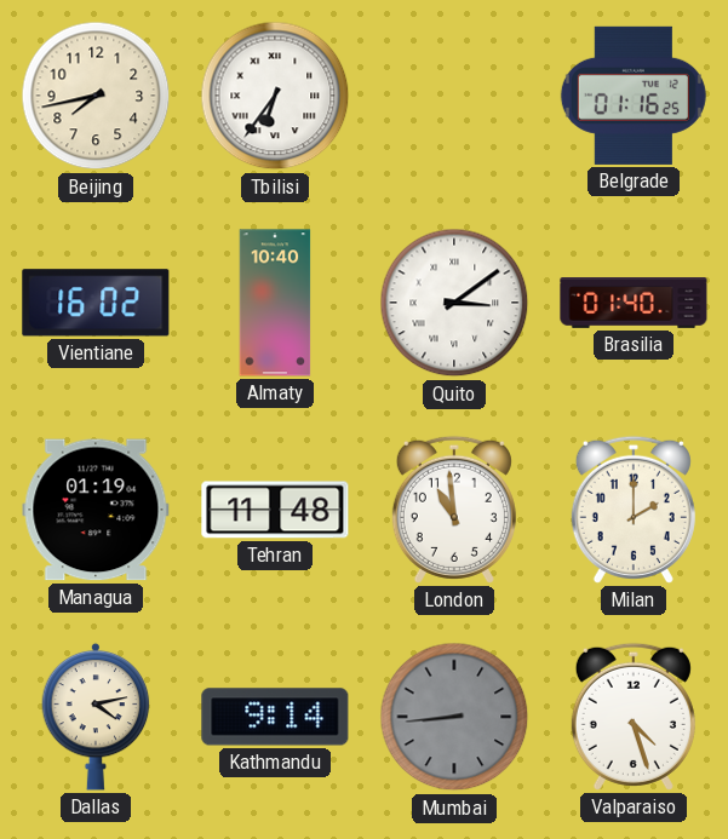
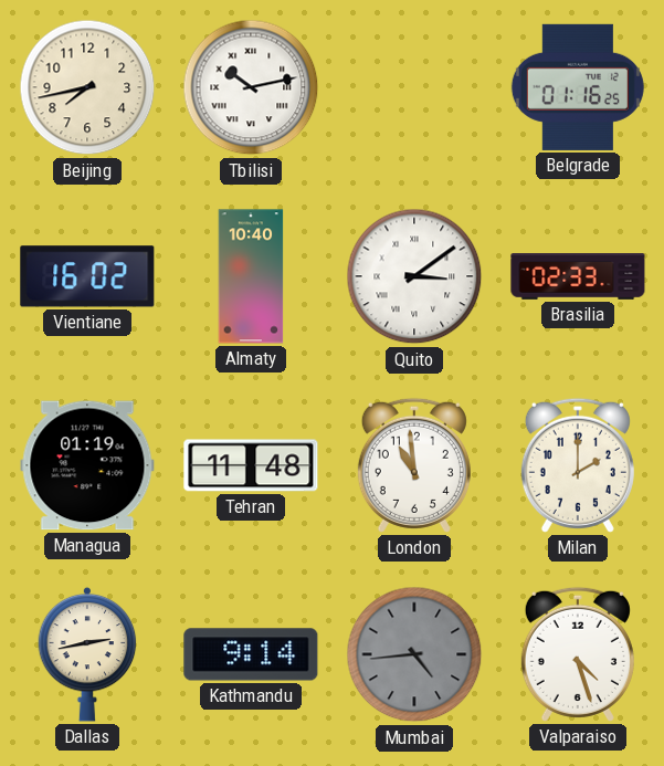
Tbilisi: 6:36 -> 10:13 (251, 87)
Brasilia: 01:40 -> 02:33 (578, 277)
Dallas: 4:13 -> 2:43 (87, 654)
Mumbai: 8:44 -> 4:44 (414, 654)
